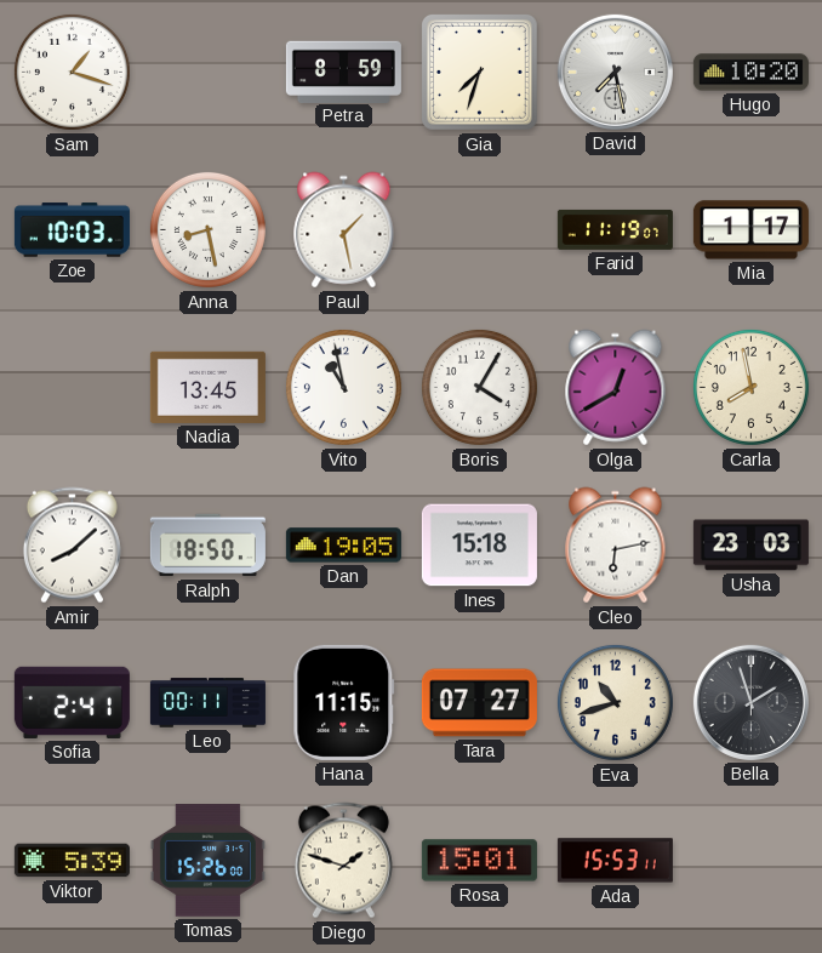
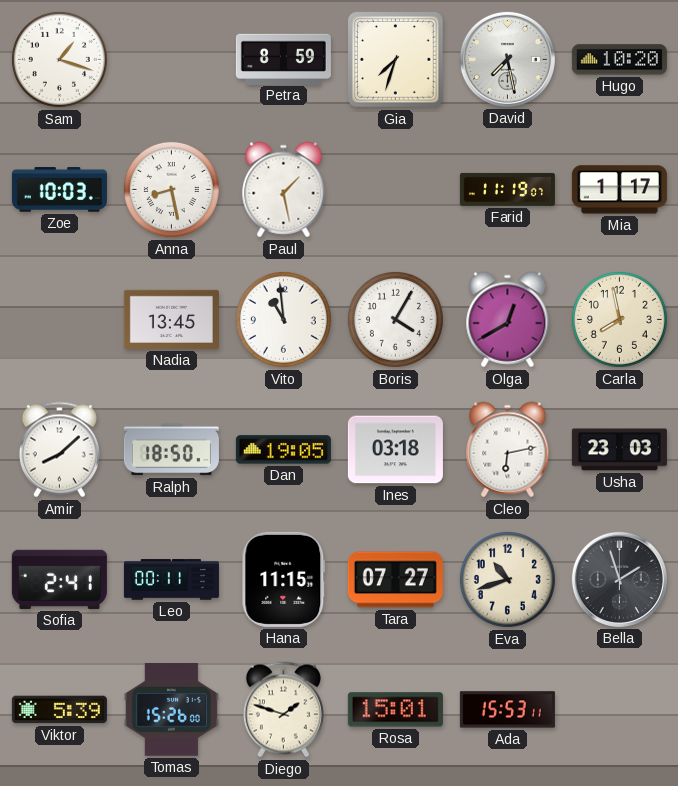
Vito: 10:58 -> 10:59 (283, 319)
Ines: 15:18 -> 03:18 (395, 450)
